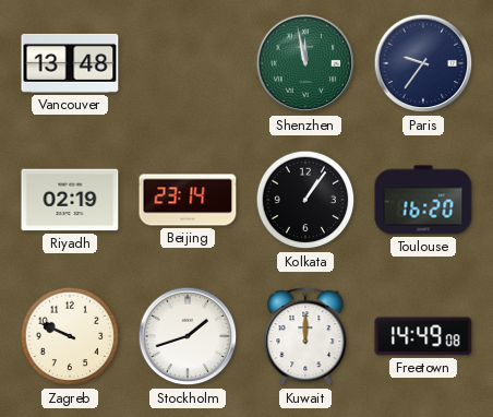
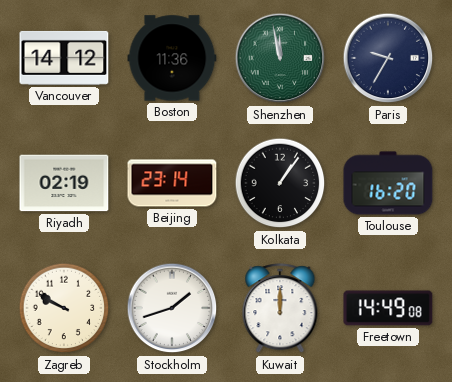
Vancouver: 13:48 -> 14:12 (64, 58)
Boston: none -> 11:36 (172, 58)
Paris: 9:36 -> 9:35 (388, 58)
Zagreb: 9:49 -> 9:50 (64, 308)
